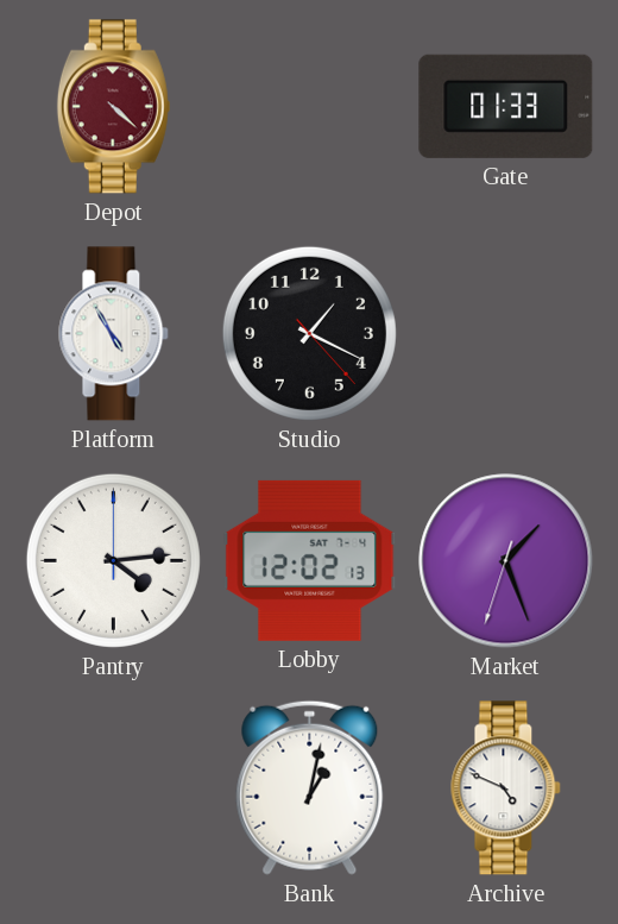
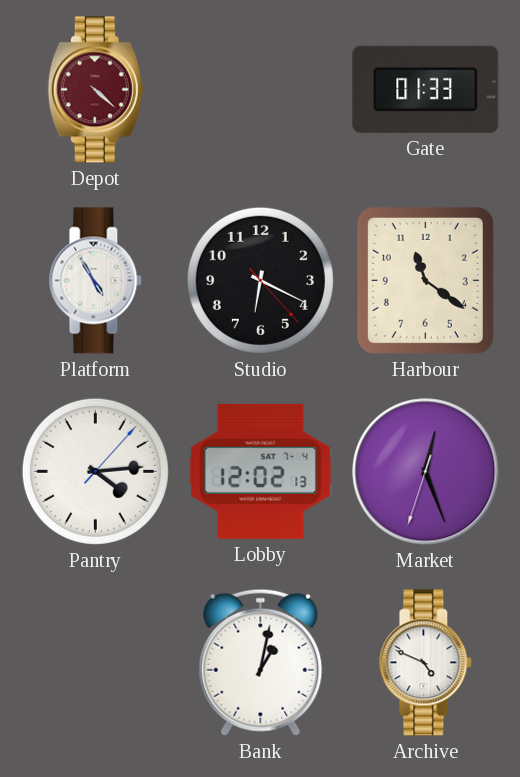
Studio: 1:19 -> 6:19 (260, 280)
Harbour: none -> 11:21 (425, 280)
Pantry: 4:14:00 -> 4:14:07 (95, 471)
Market: 1:26 -> 12:26 (426, 472)
